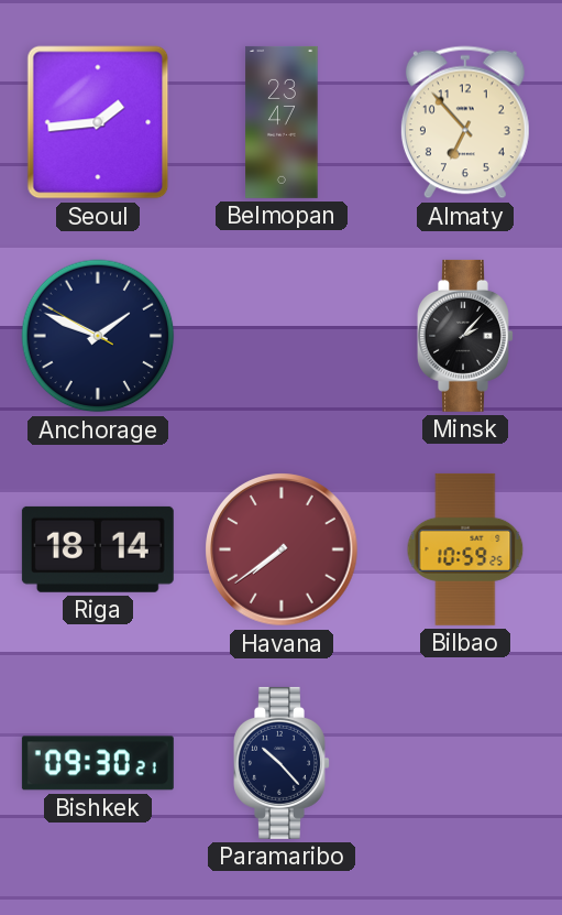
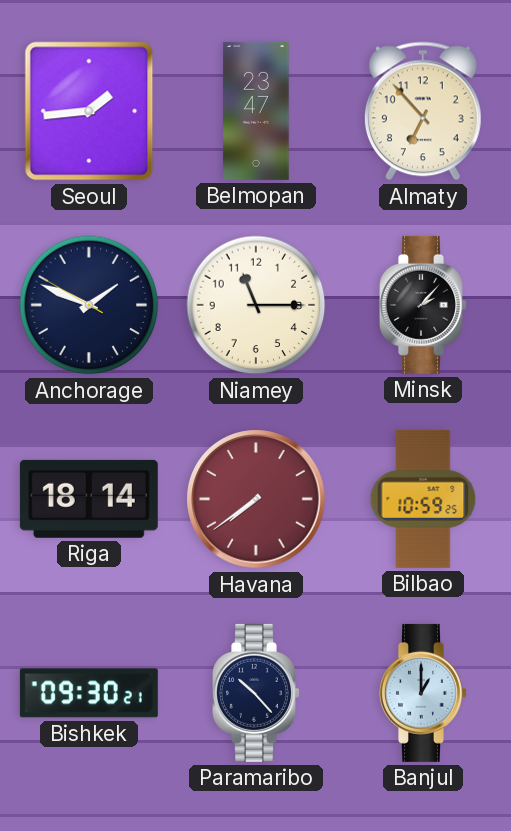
Niamey: none -> 11:15 (256, 305)
Banjul: none -> 1:00 (424, 693)
